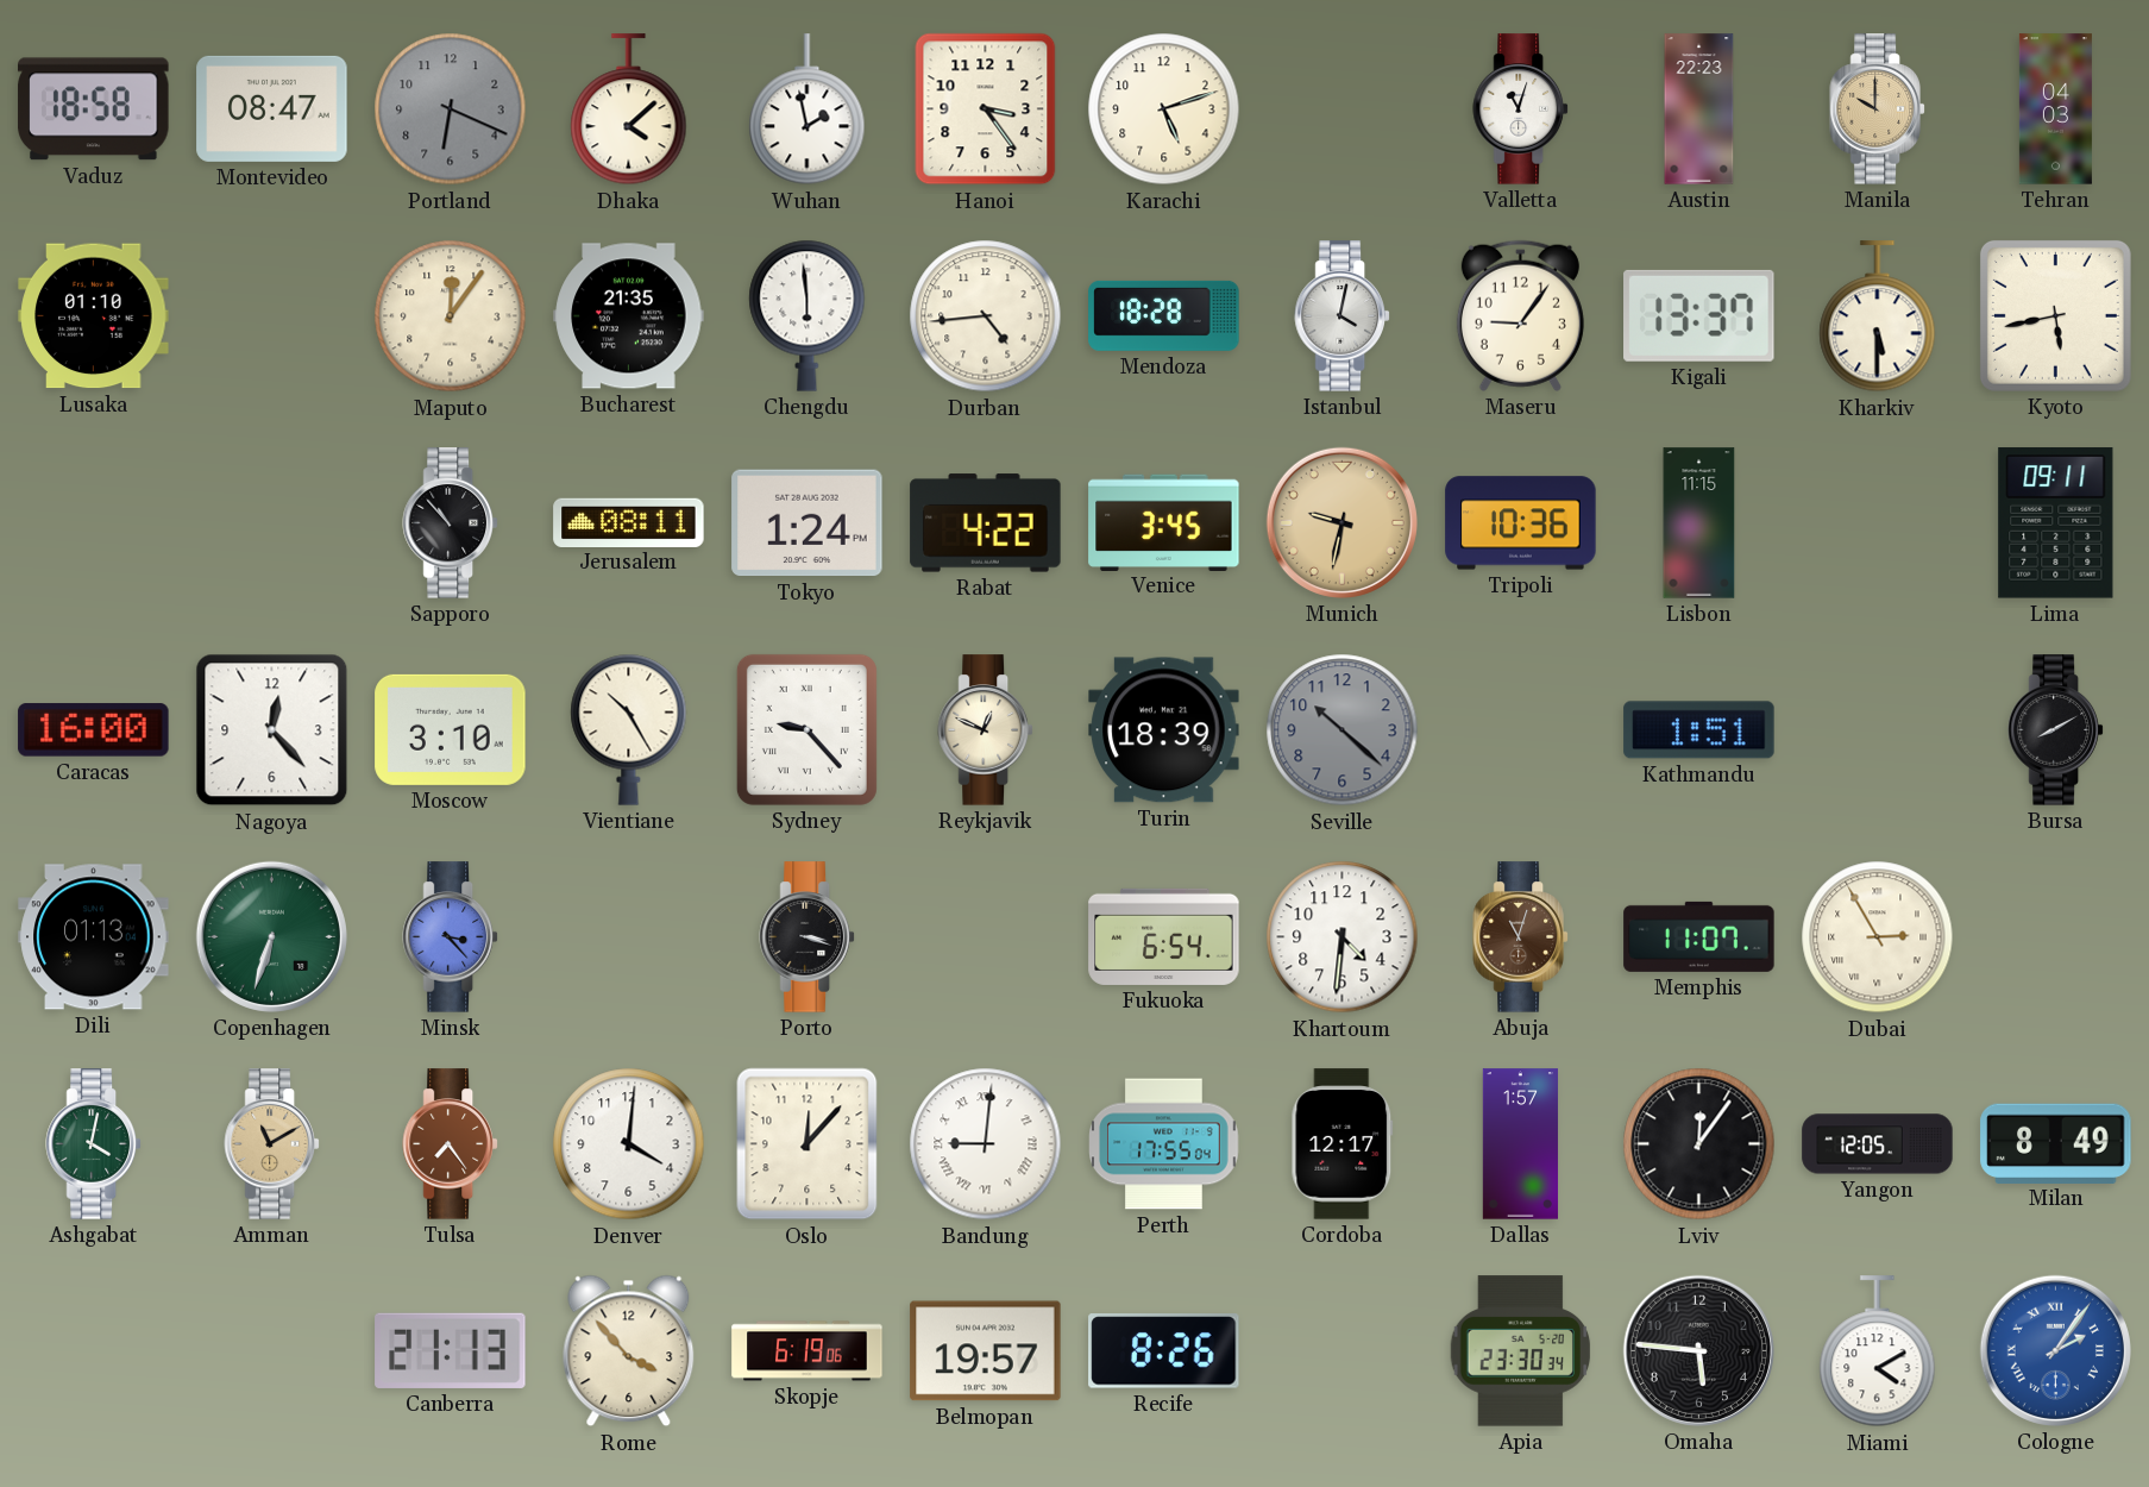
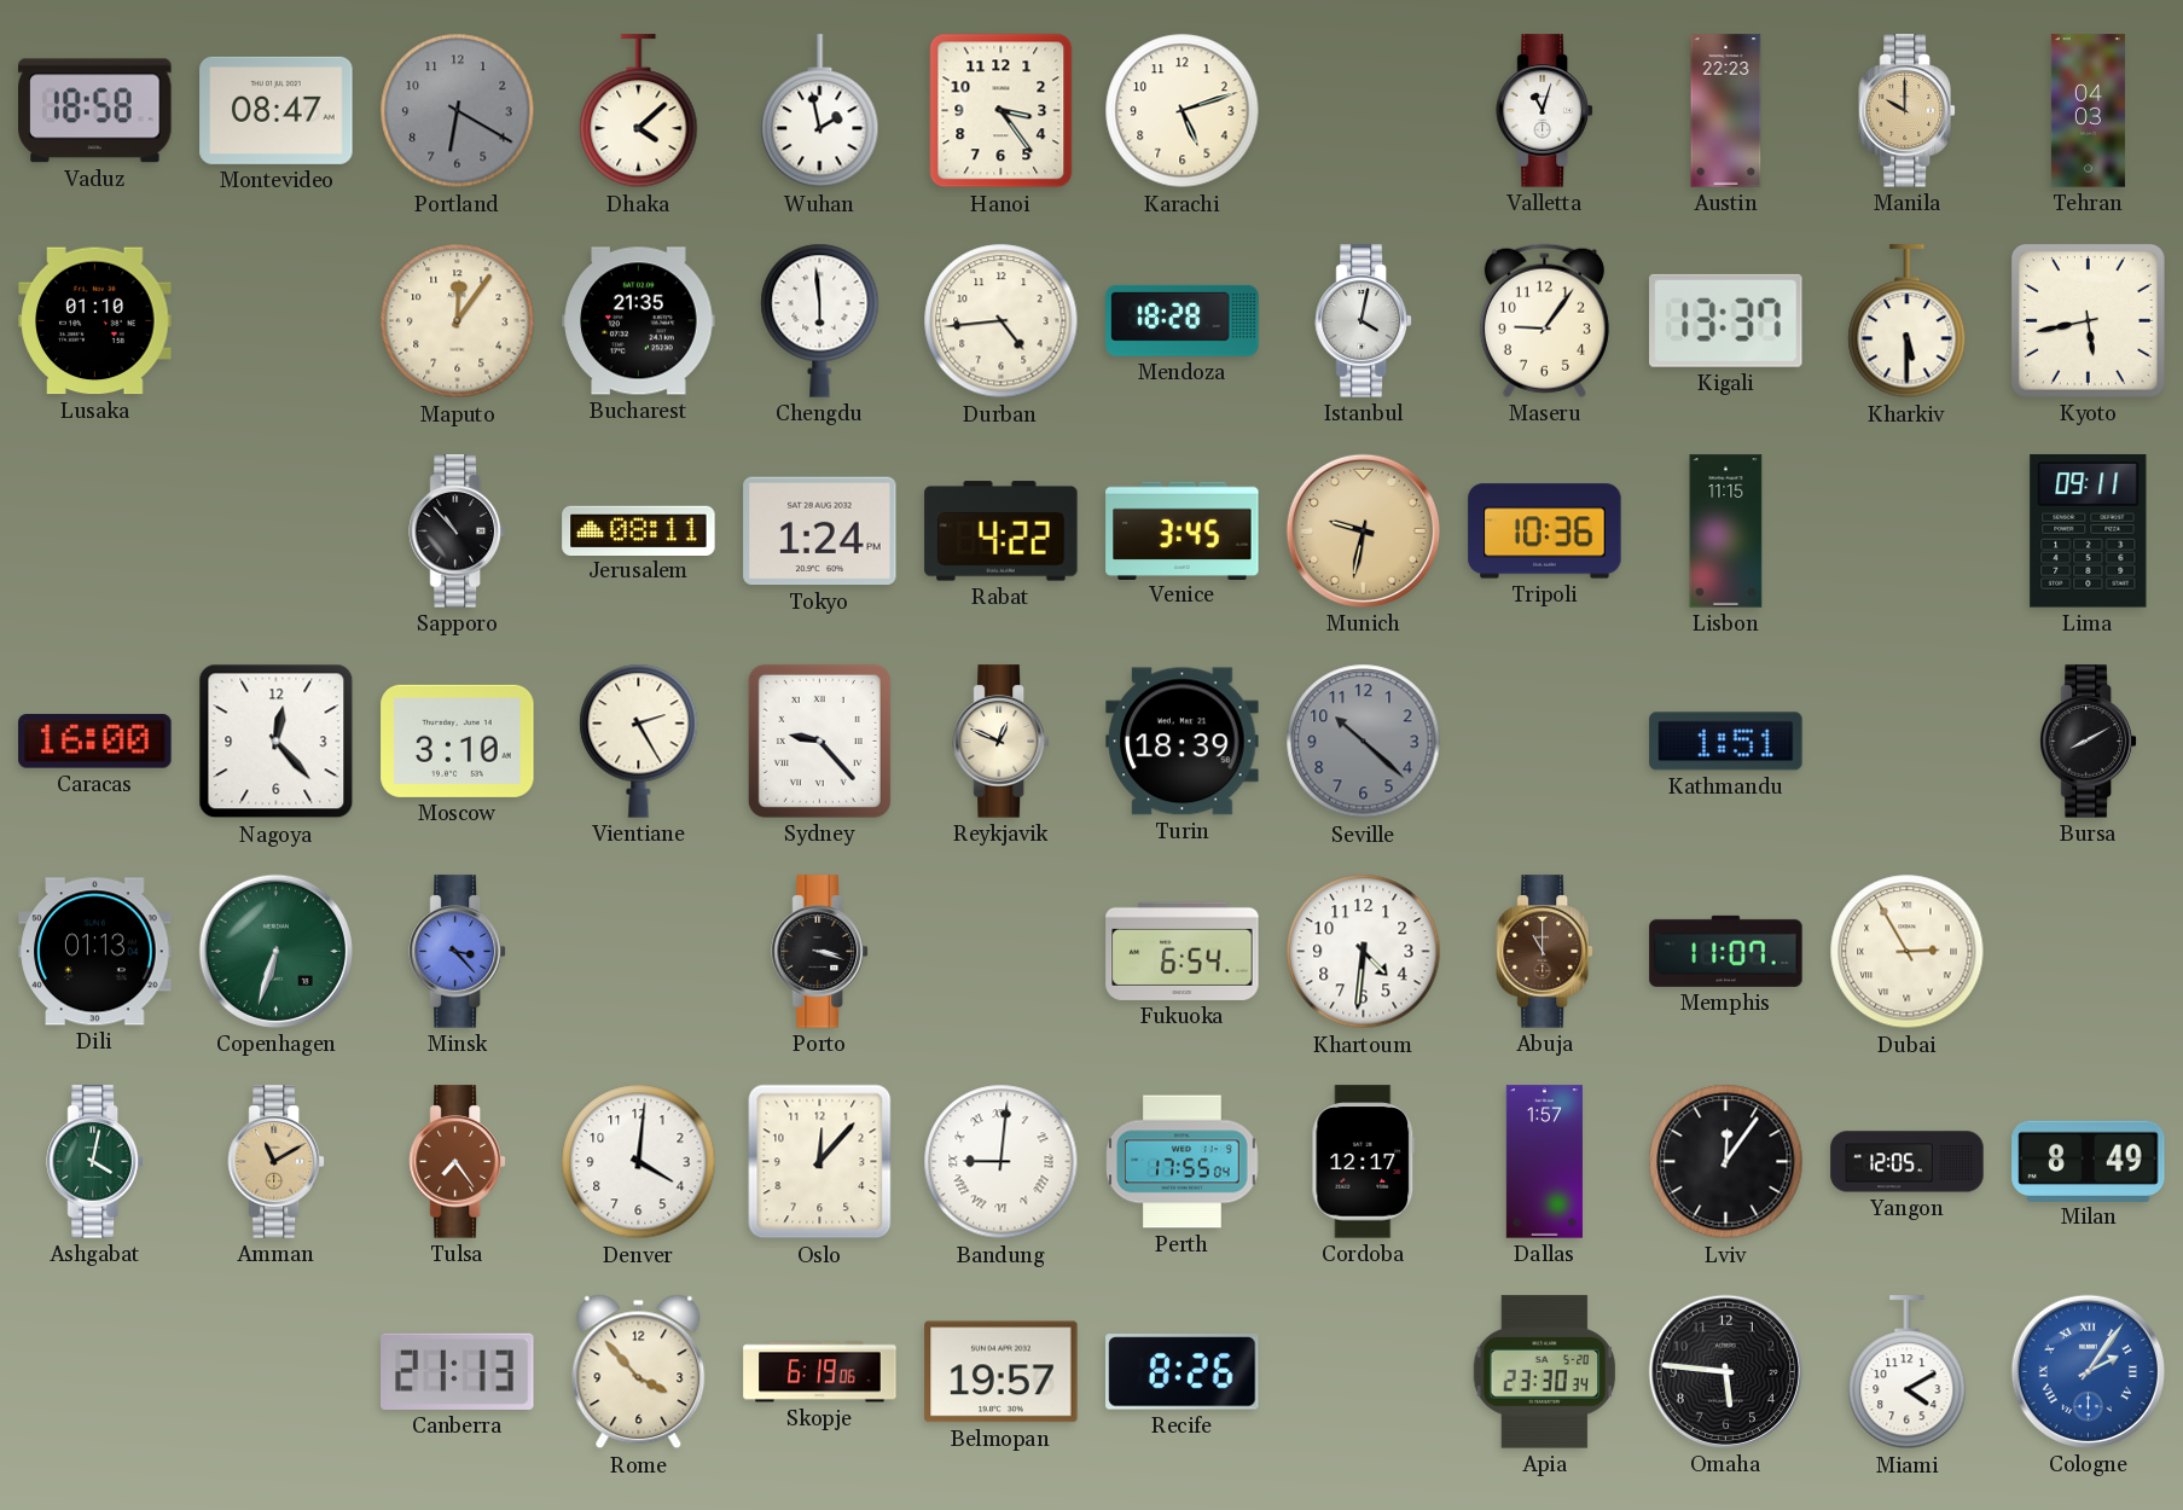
Portland: 6:19 -> 6:20 (458, 111)
Vientiane: 10:25 -> 2:25 (639, 741)
Abuja: 11:03 -> 11:00 (1545, 952)
